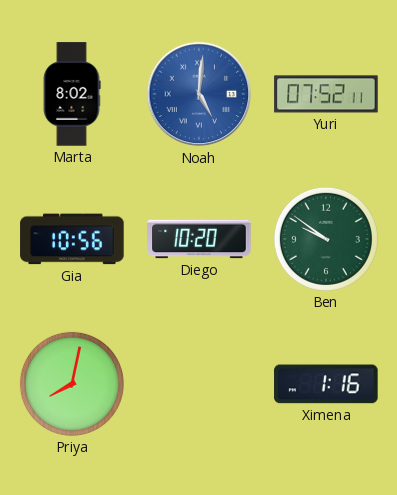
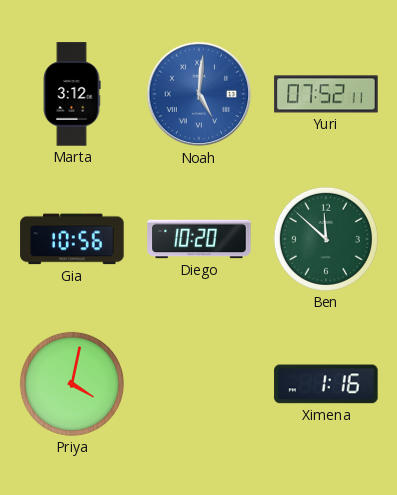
Marta: 8:02 -> 3:12 (72, 94)
Ben: 9:51 -> 11:52 (326, 239)
Priya: 8:02 -> 4:02 (72, 384)
